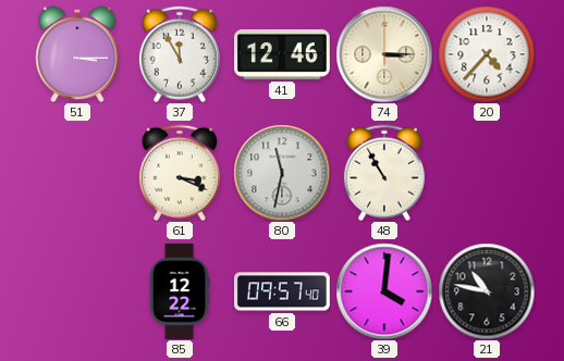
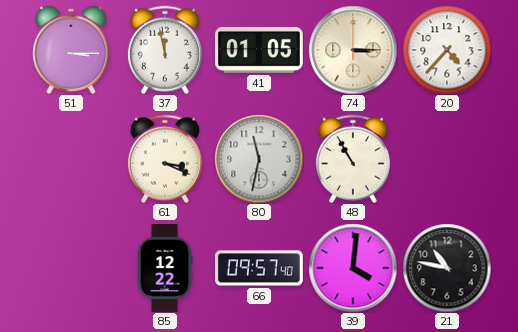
37: 11:55 -> 11:58 (165, 50)
41: 12:46 -> 01:05 (259, 50)
